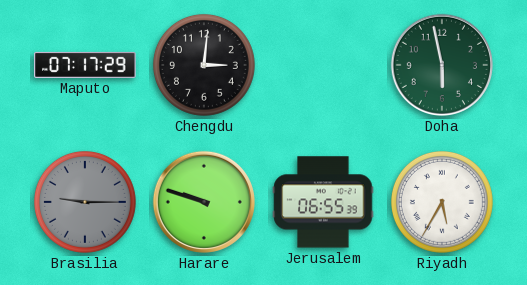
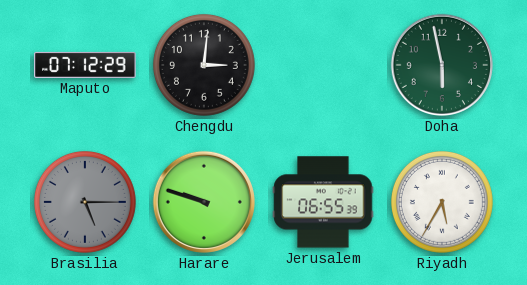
Maputo: 07:17 -> 07:12 (85, 65)
Brasilia: 9:15 -> 5:15 (85, 202)
